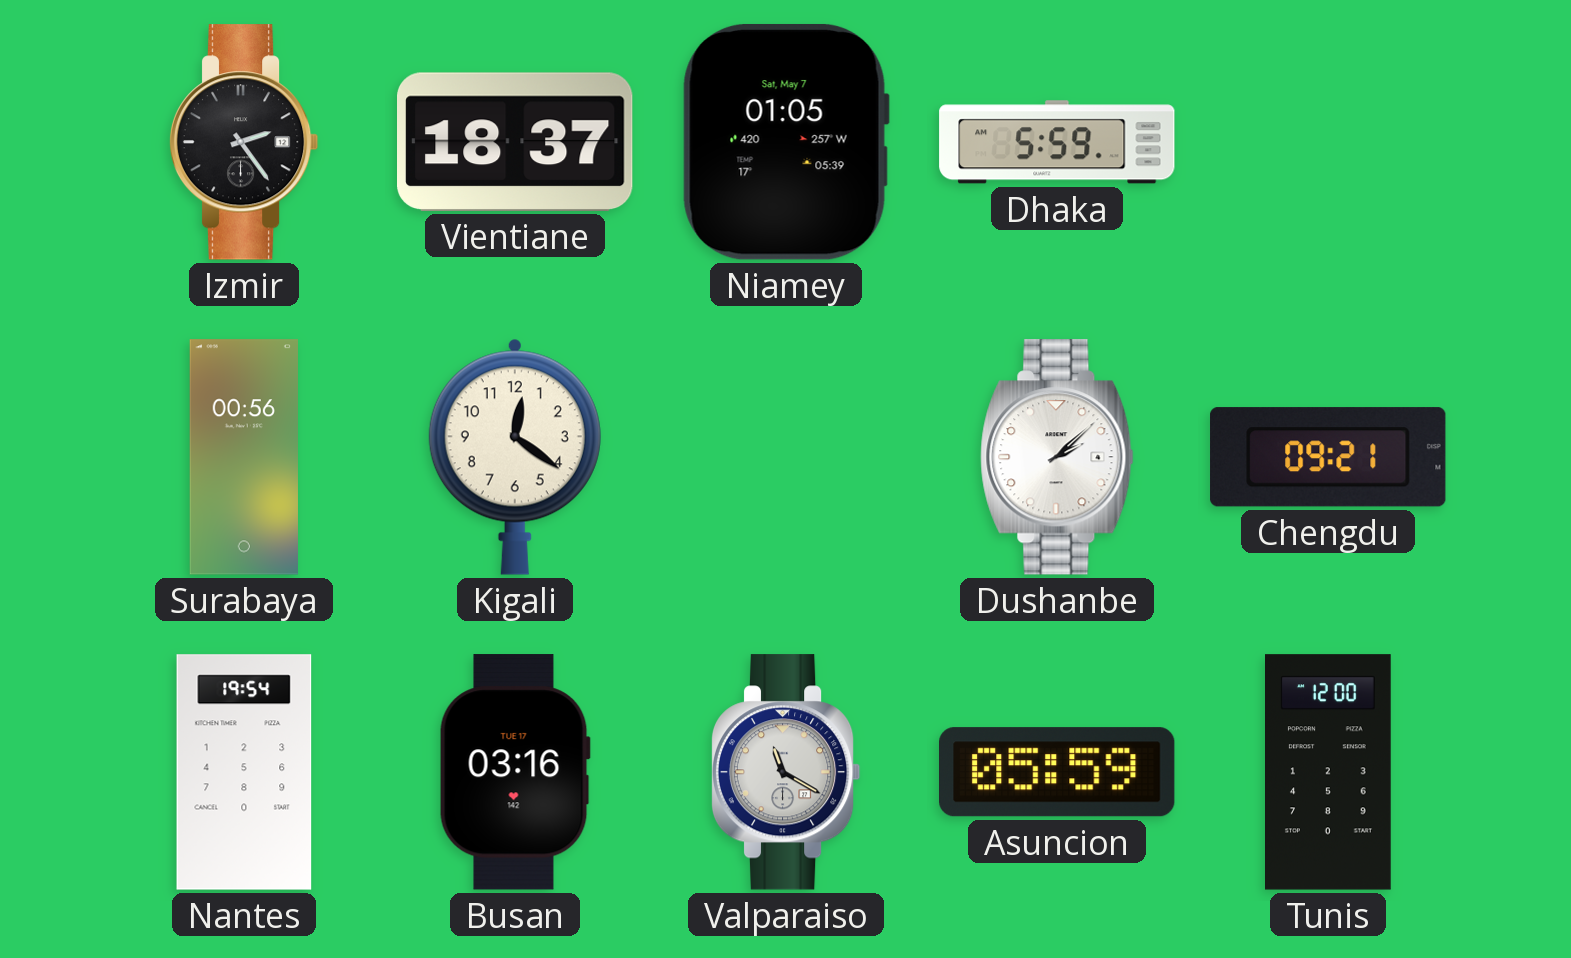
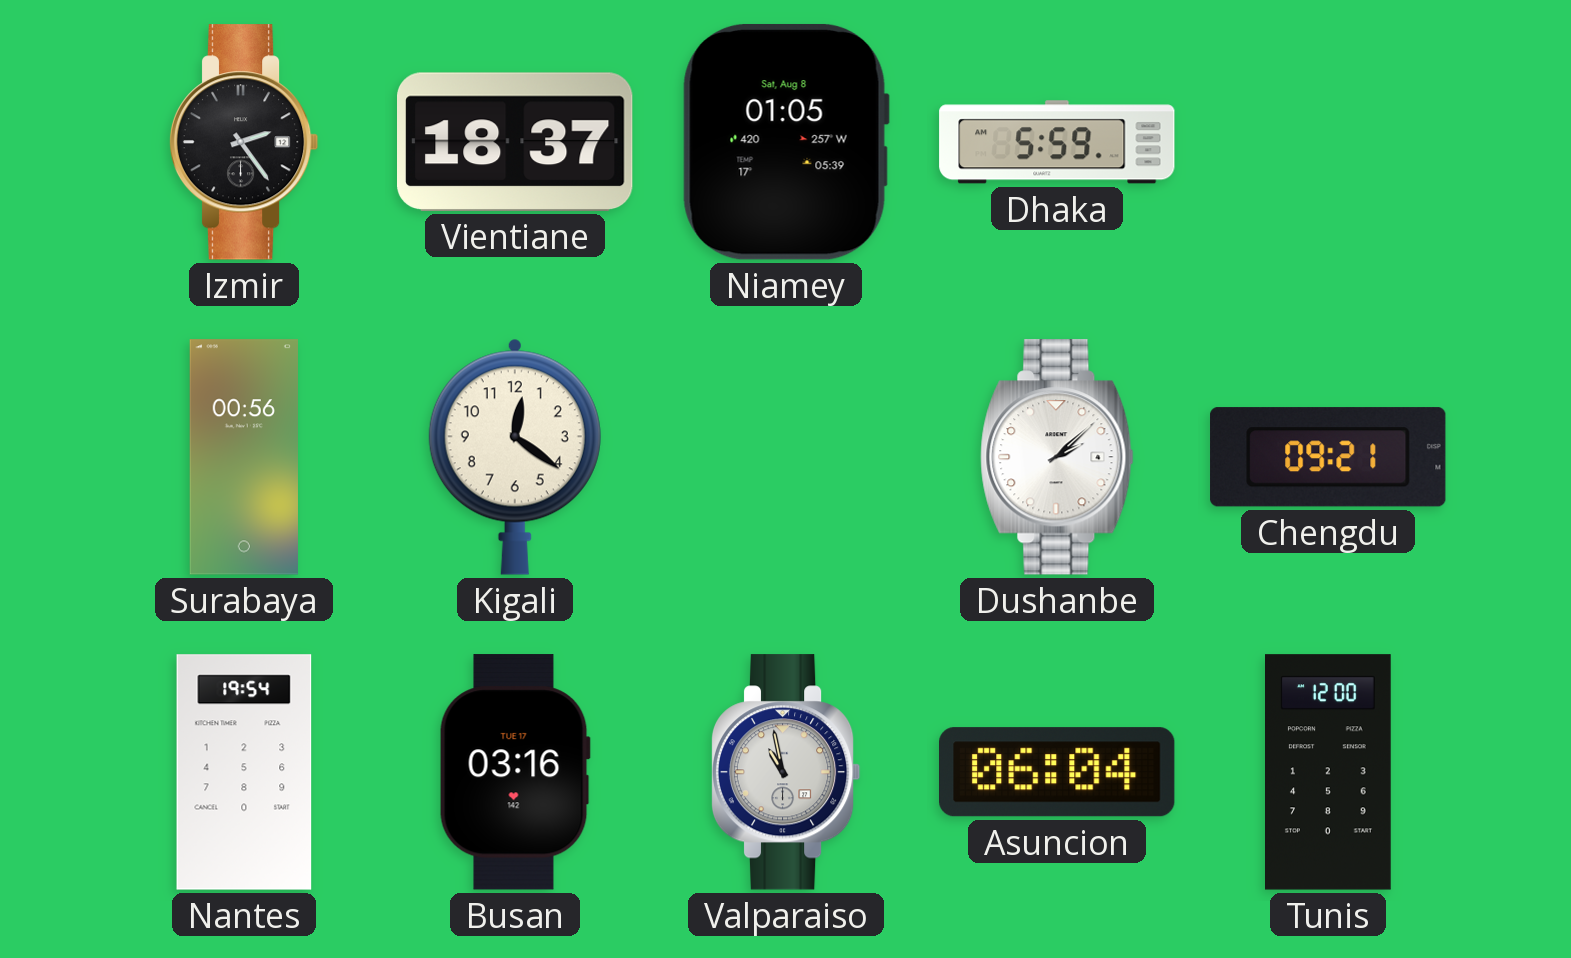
Niamey date: Sat, May 7 -> Sat, Aug 8 (786, 142)
Valparaiso: 11:20 -> 10:58 (786, 772)
Asuncion: 05:59 -> 06:04 (1058, 772)
